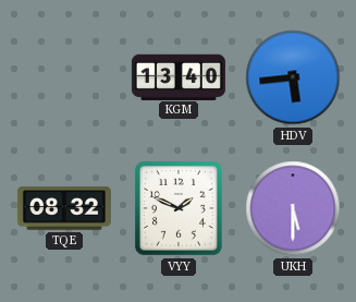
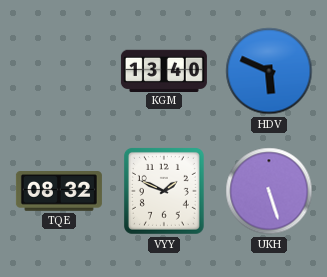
HDV: 5:44 -> 5:49 (269, 71)
UKH: 5:30 -> 5:27 (269, 191)
